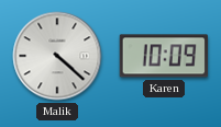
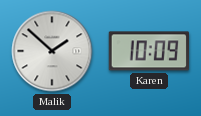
Malik: 4:22 -> 1:52 (52, 51)
